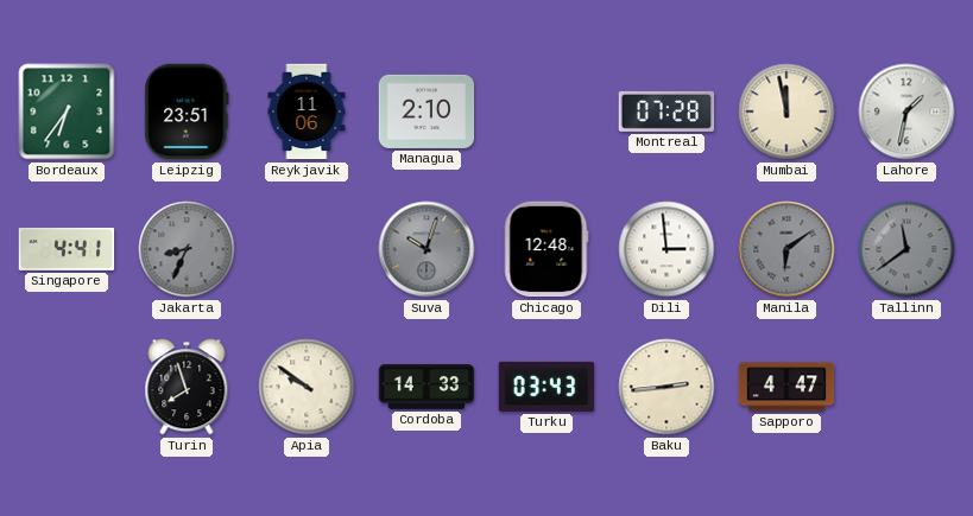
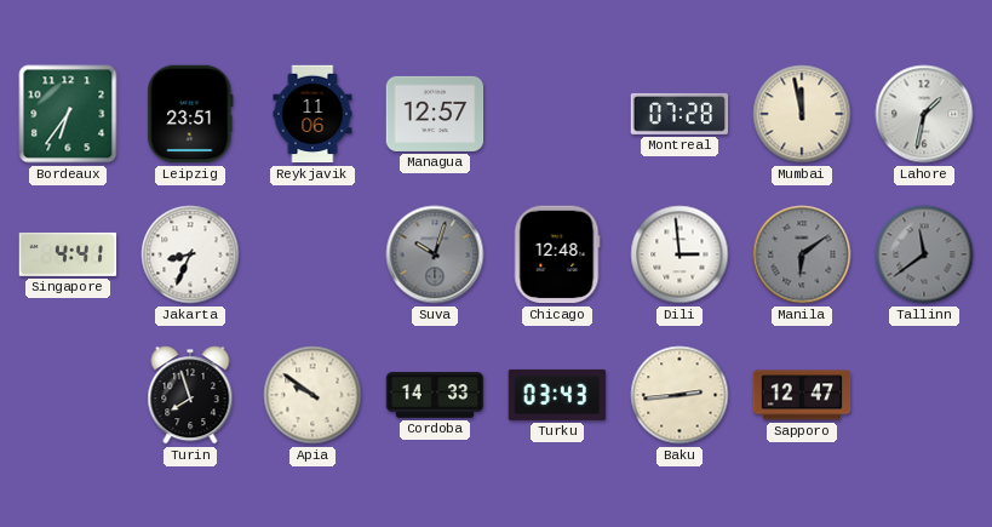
Managua: 2:10 -> 12:57 (435, 114)
Jakarta dial: grey -> white (190, 254)
Sapporo: 4:47 -> 12:47 (802, 395)
